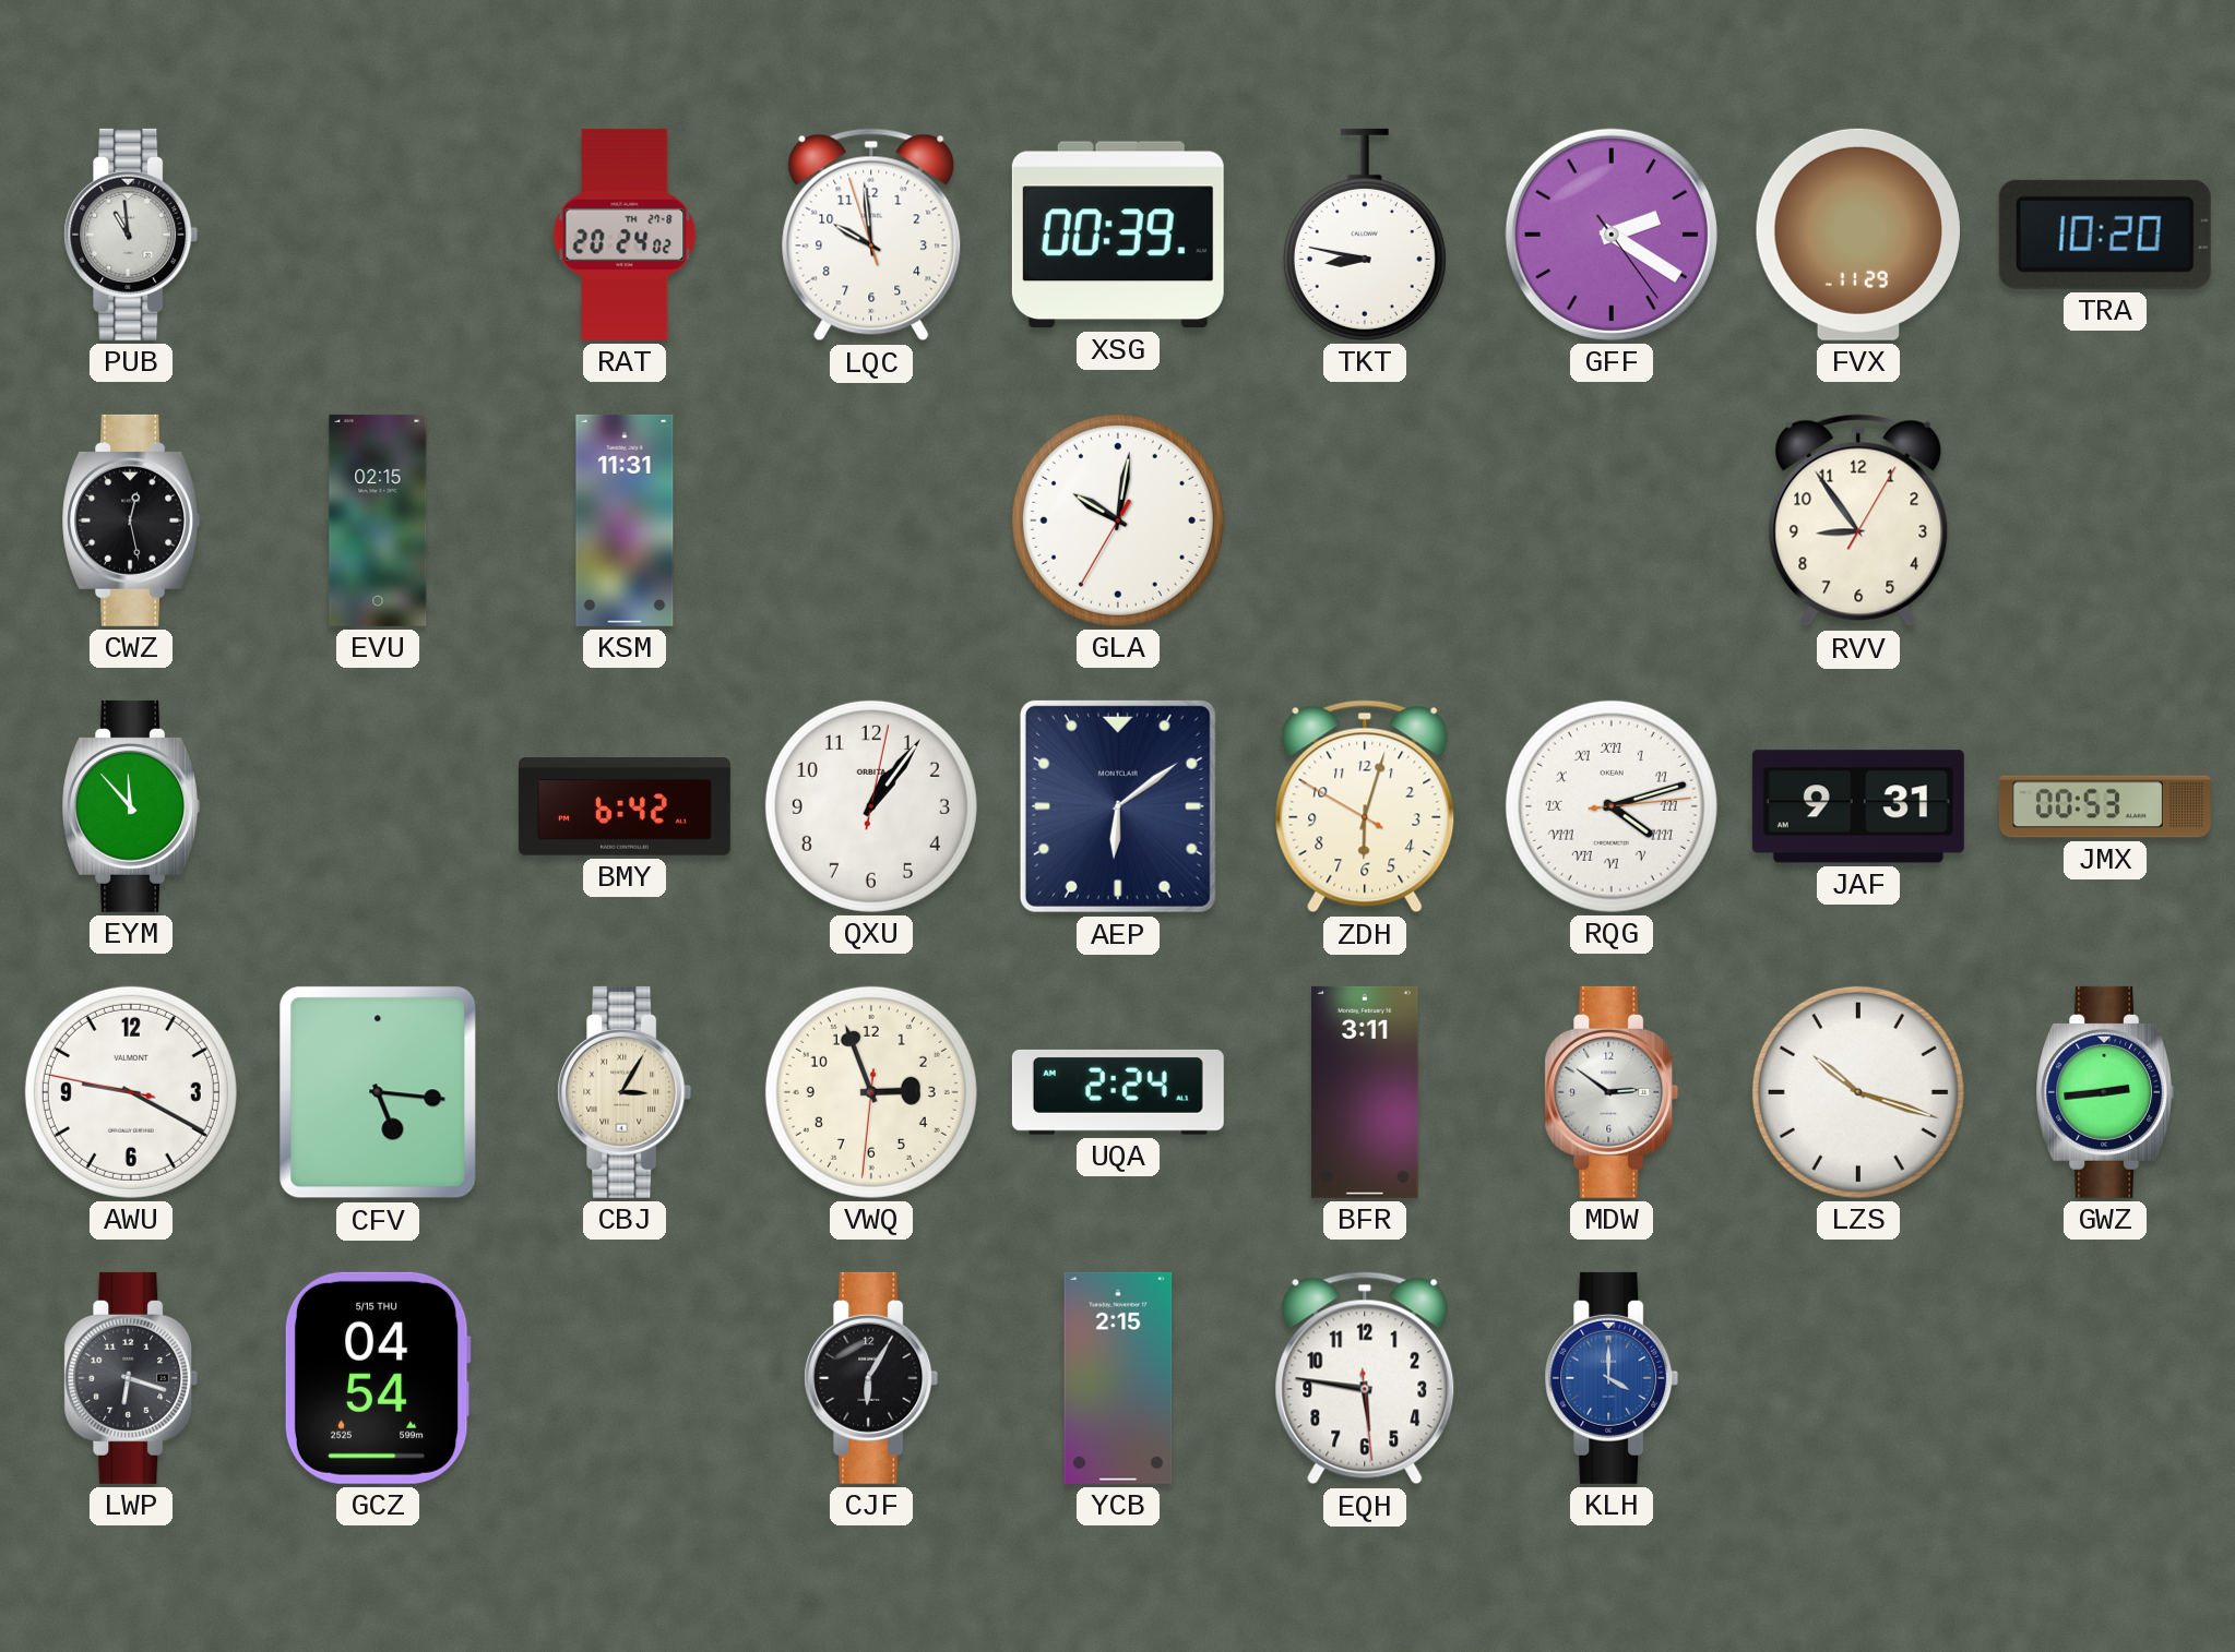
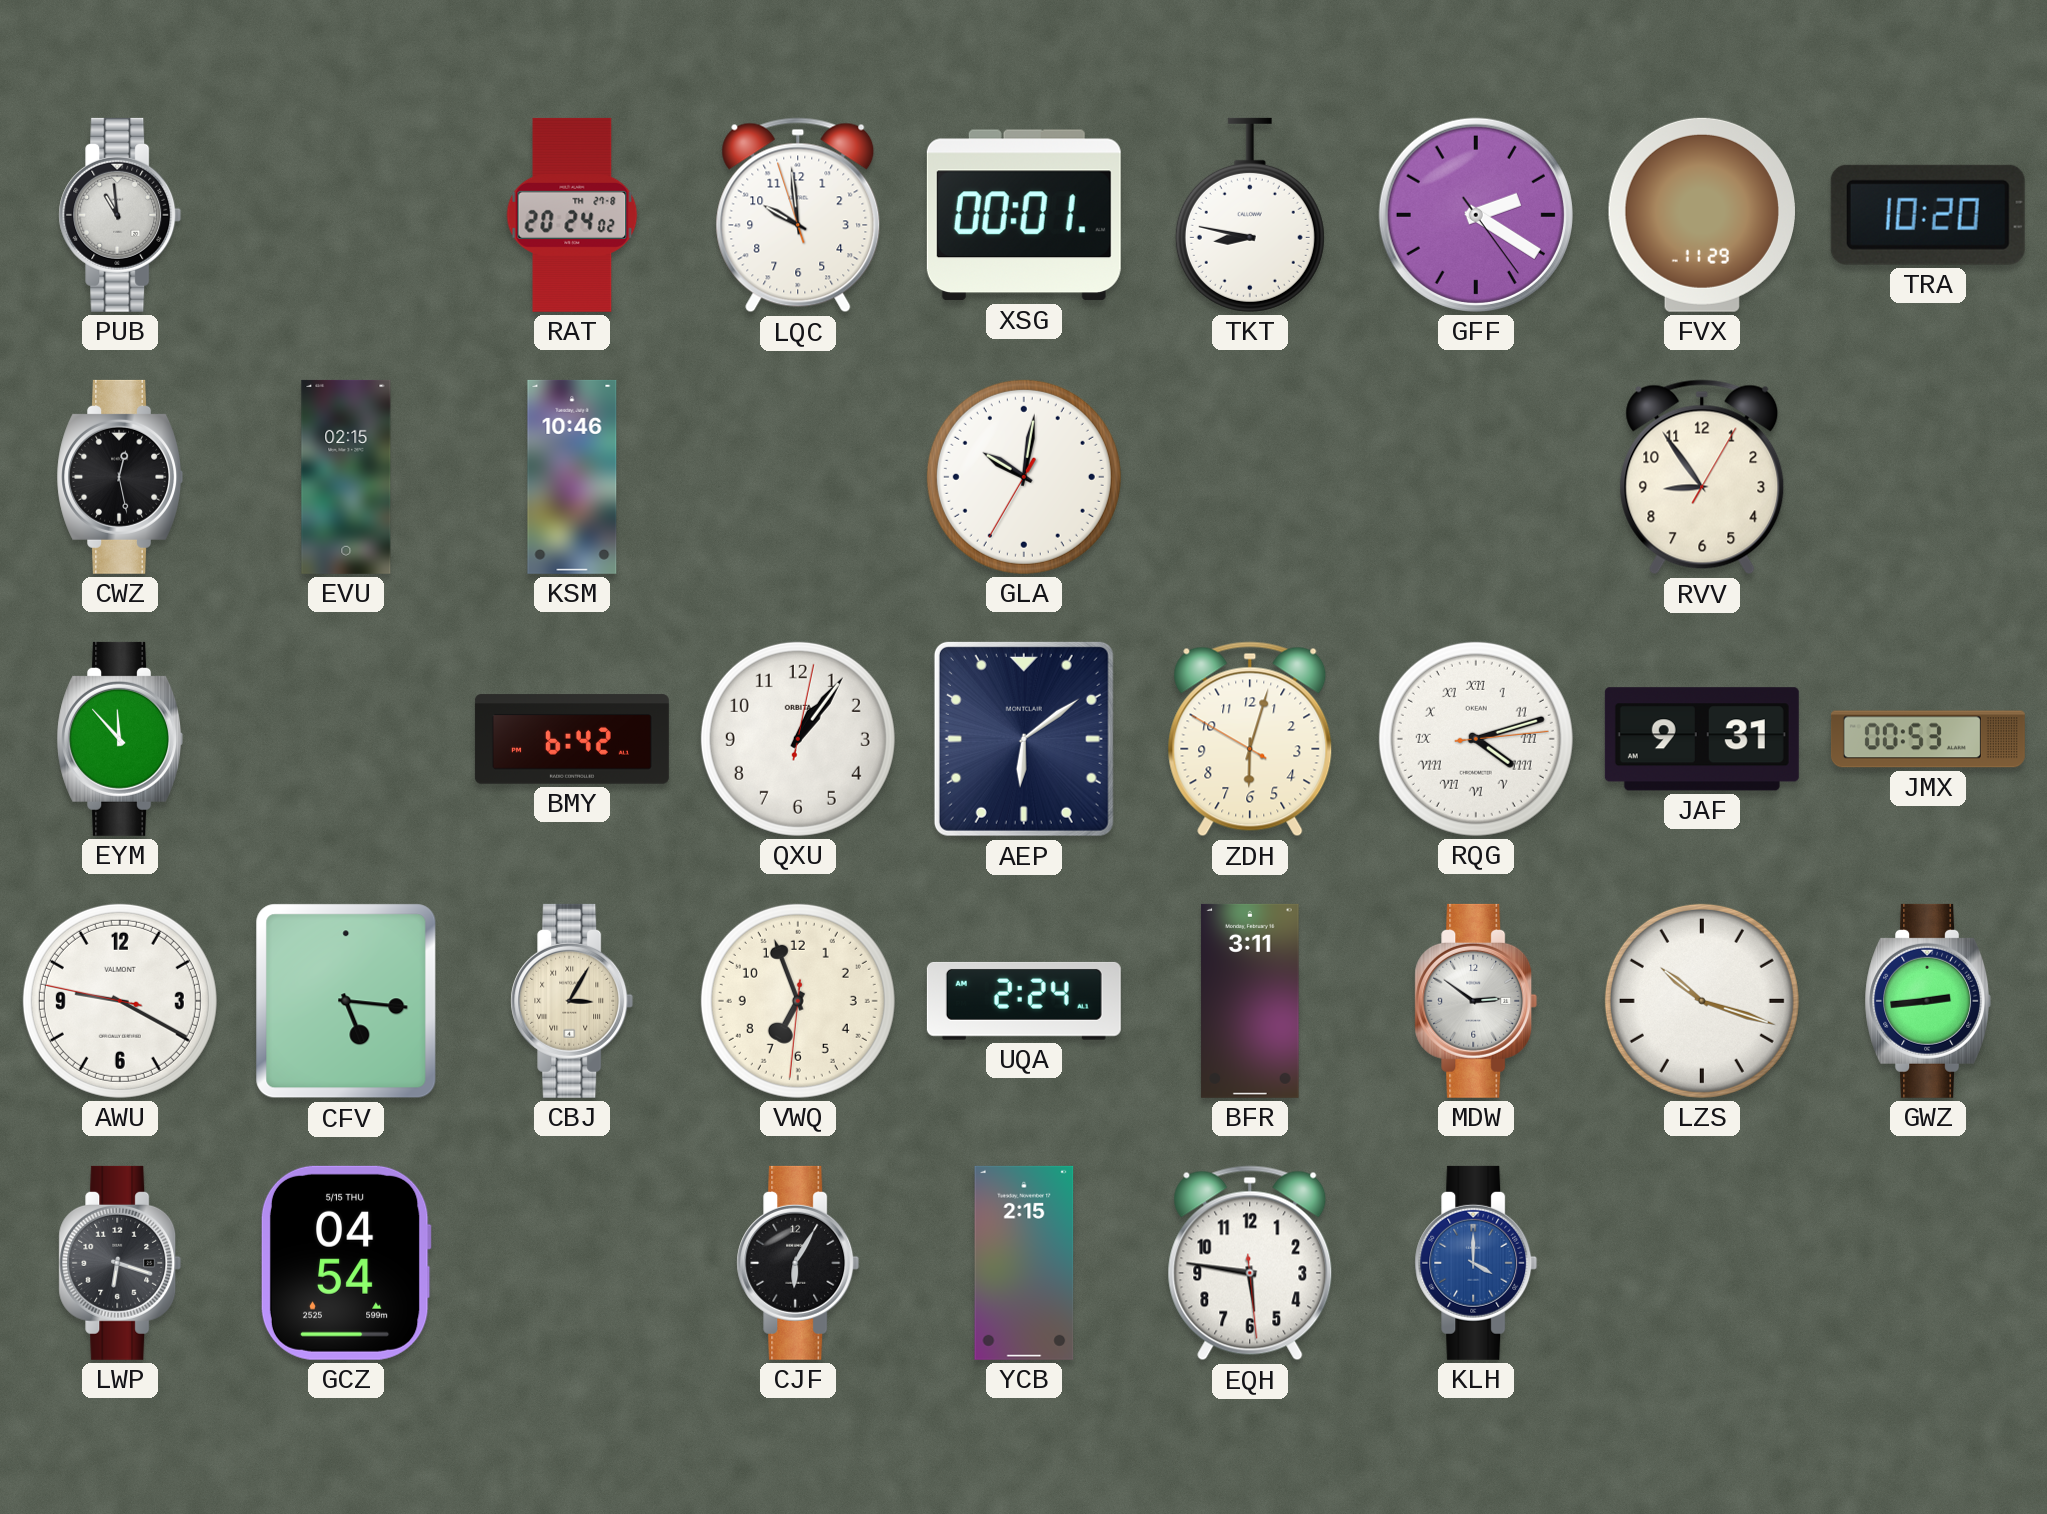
XSG: 00:39 -> 00:01 (1024, 215)
KSM: 11:31 -> 10:46 (572, 477)
VWQ: 2:56 -> 6:56 (798, 1001)
